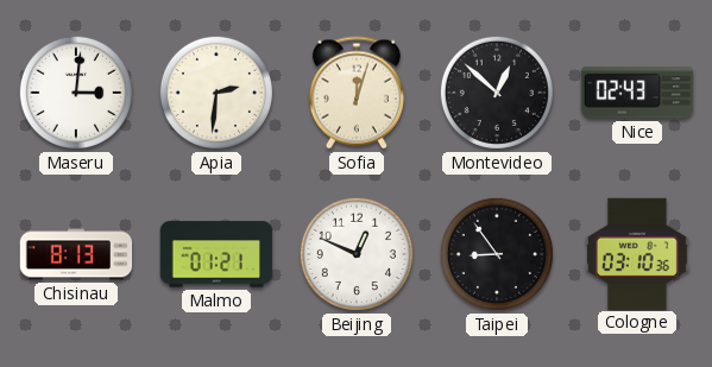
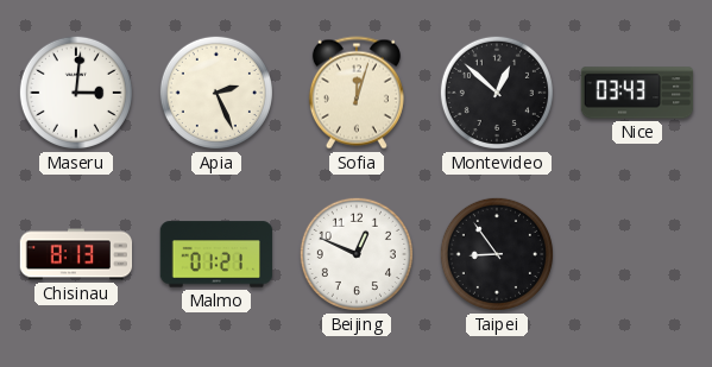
Apia: 2:31 -> 2:26 (216, 93)
Nice: 02:43 -> 03:43 (637, 93)
Cologne: 03:10 -> none (637, 253)
